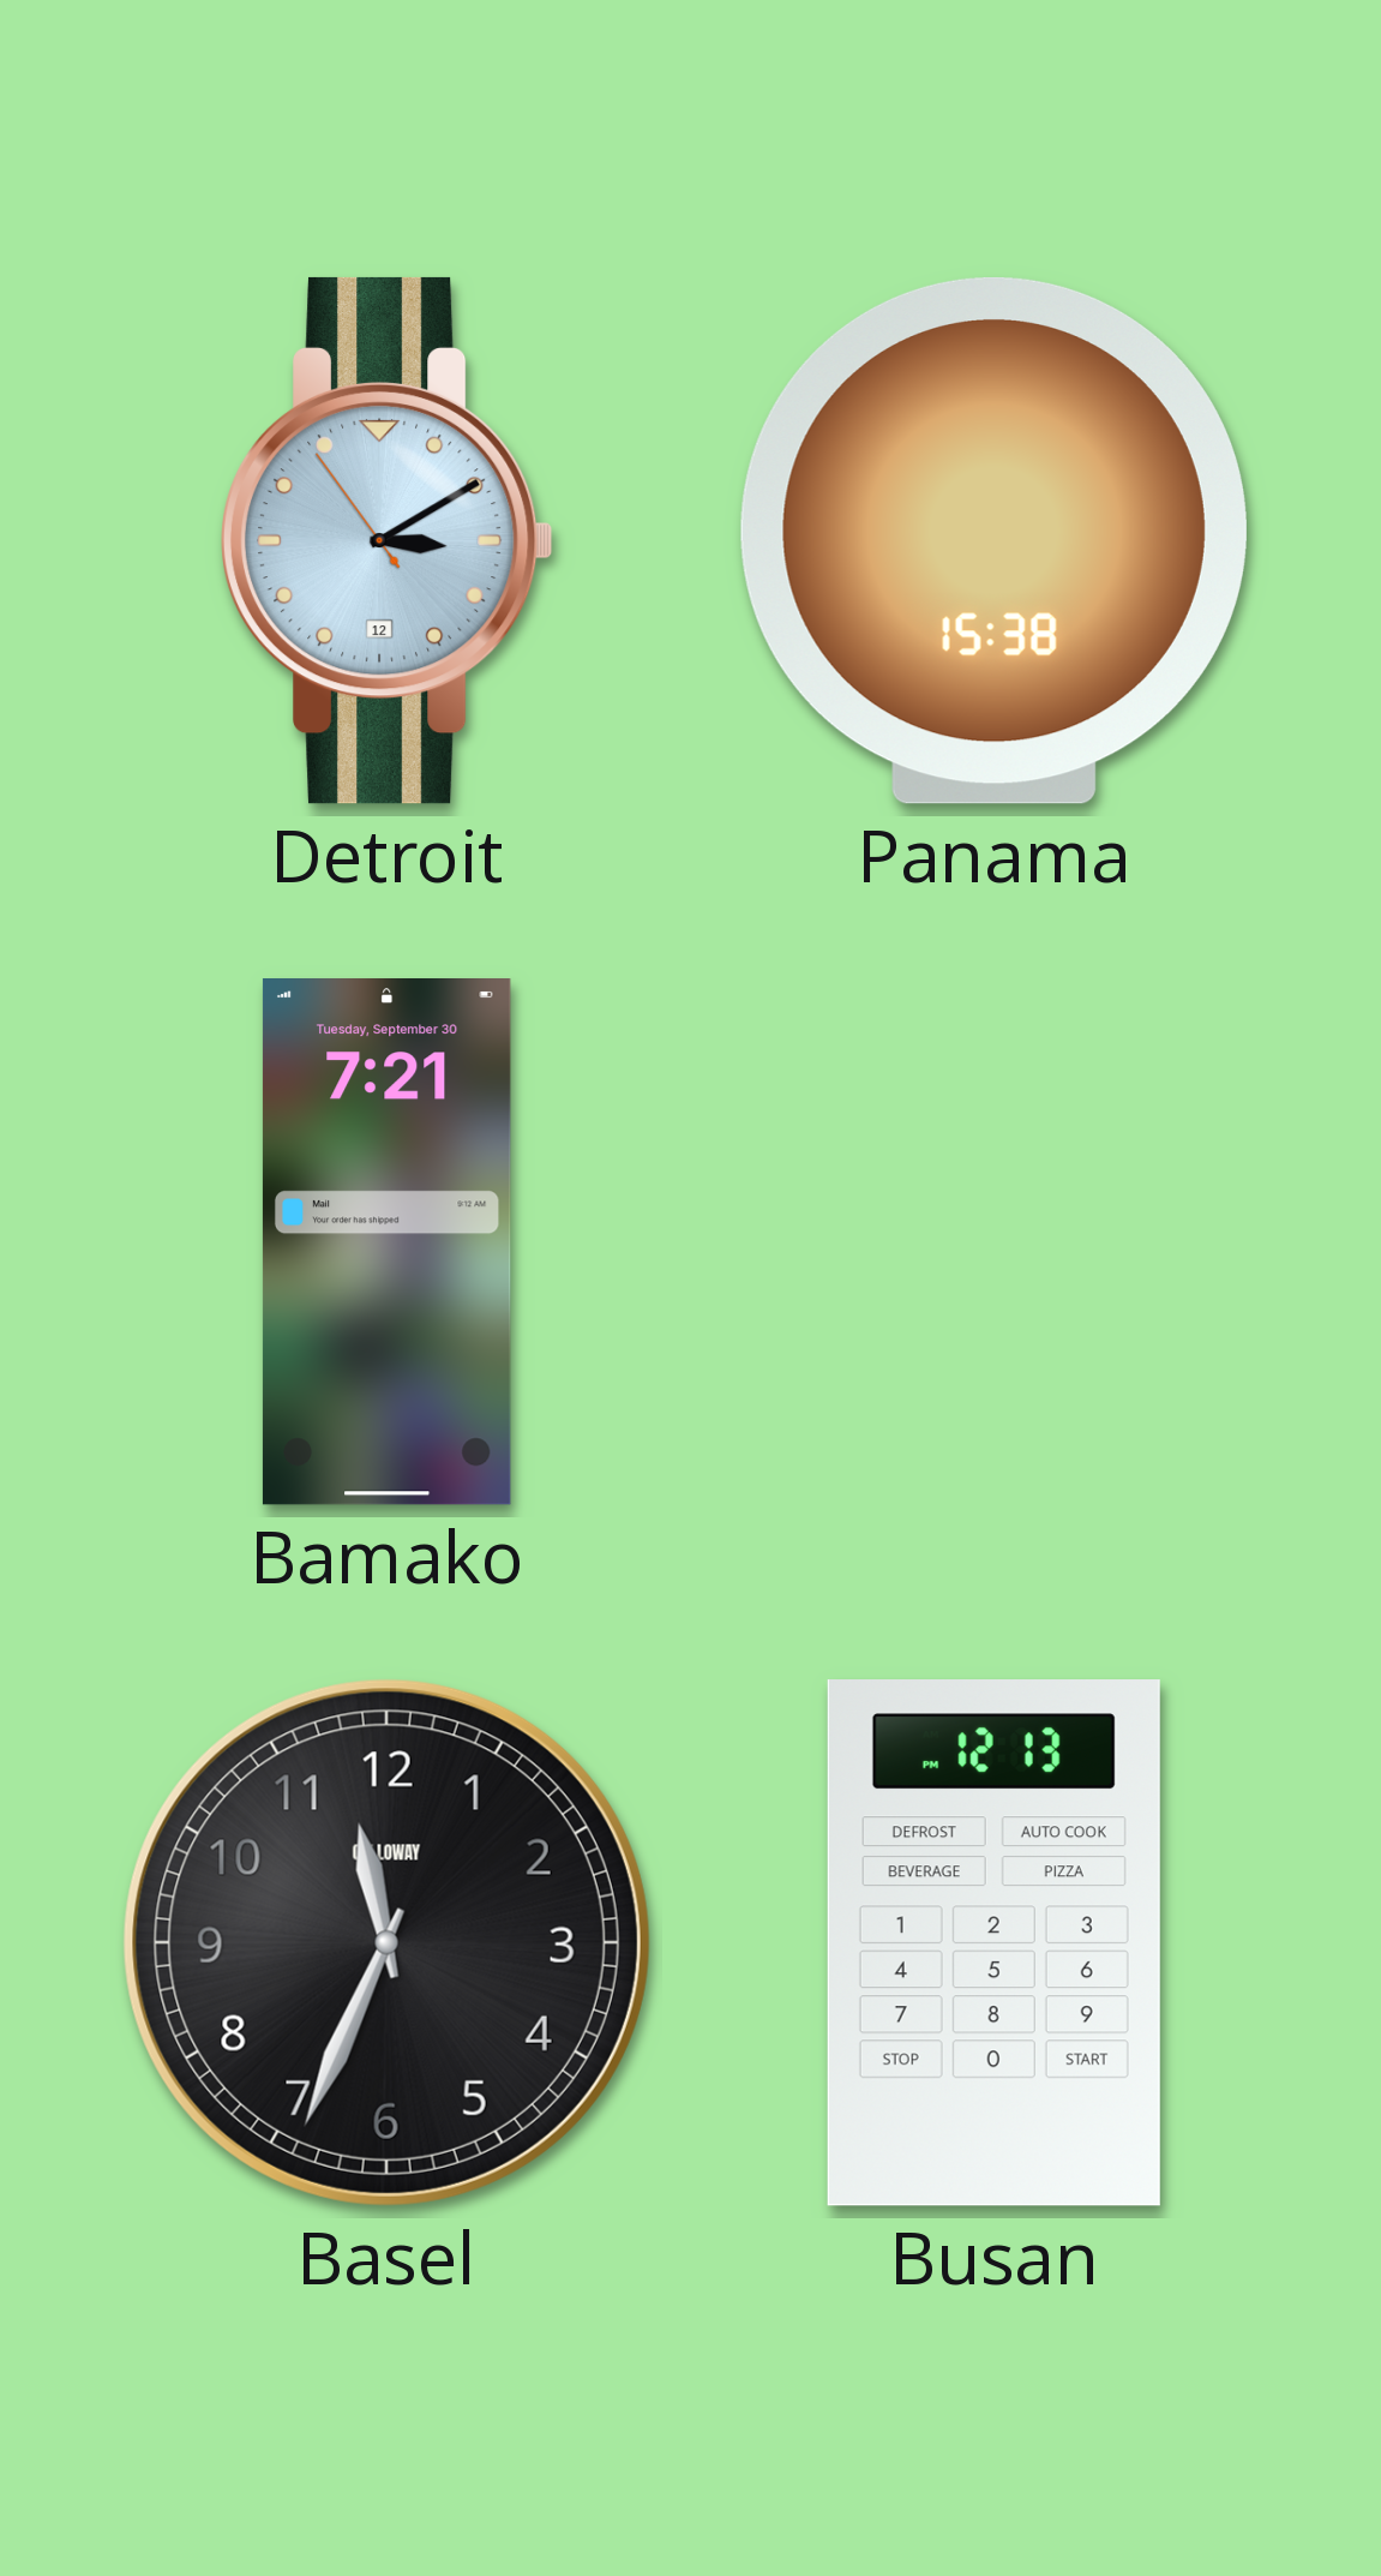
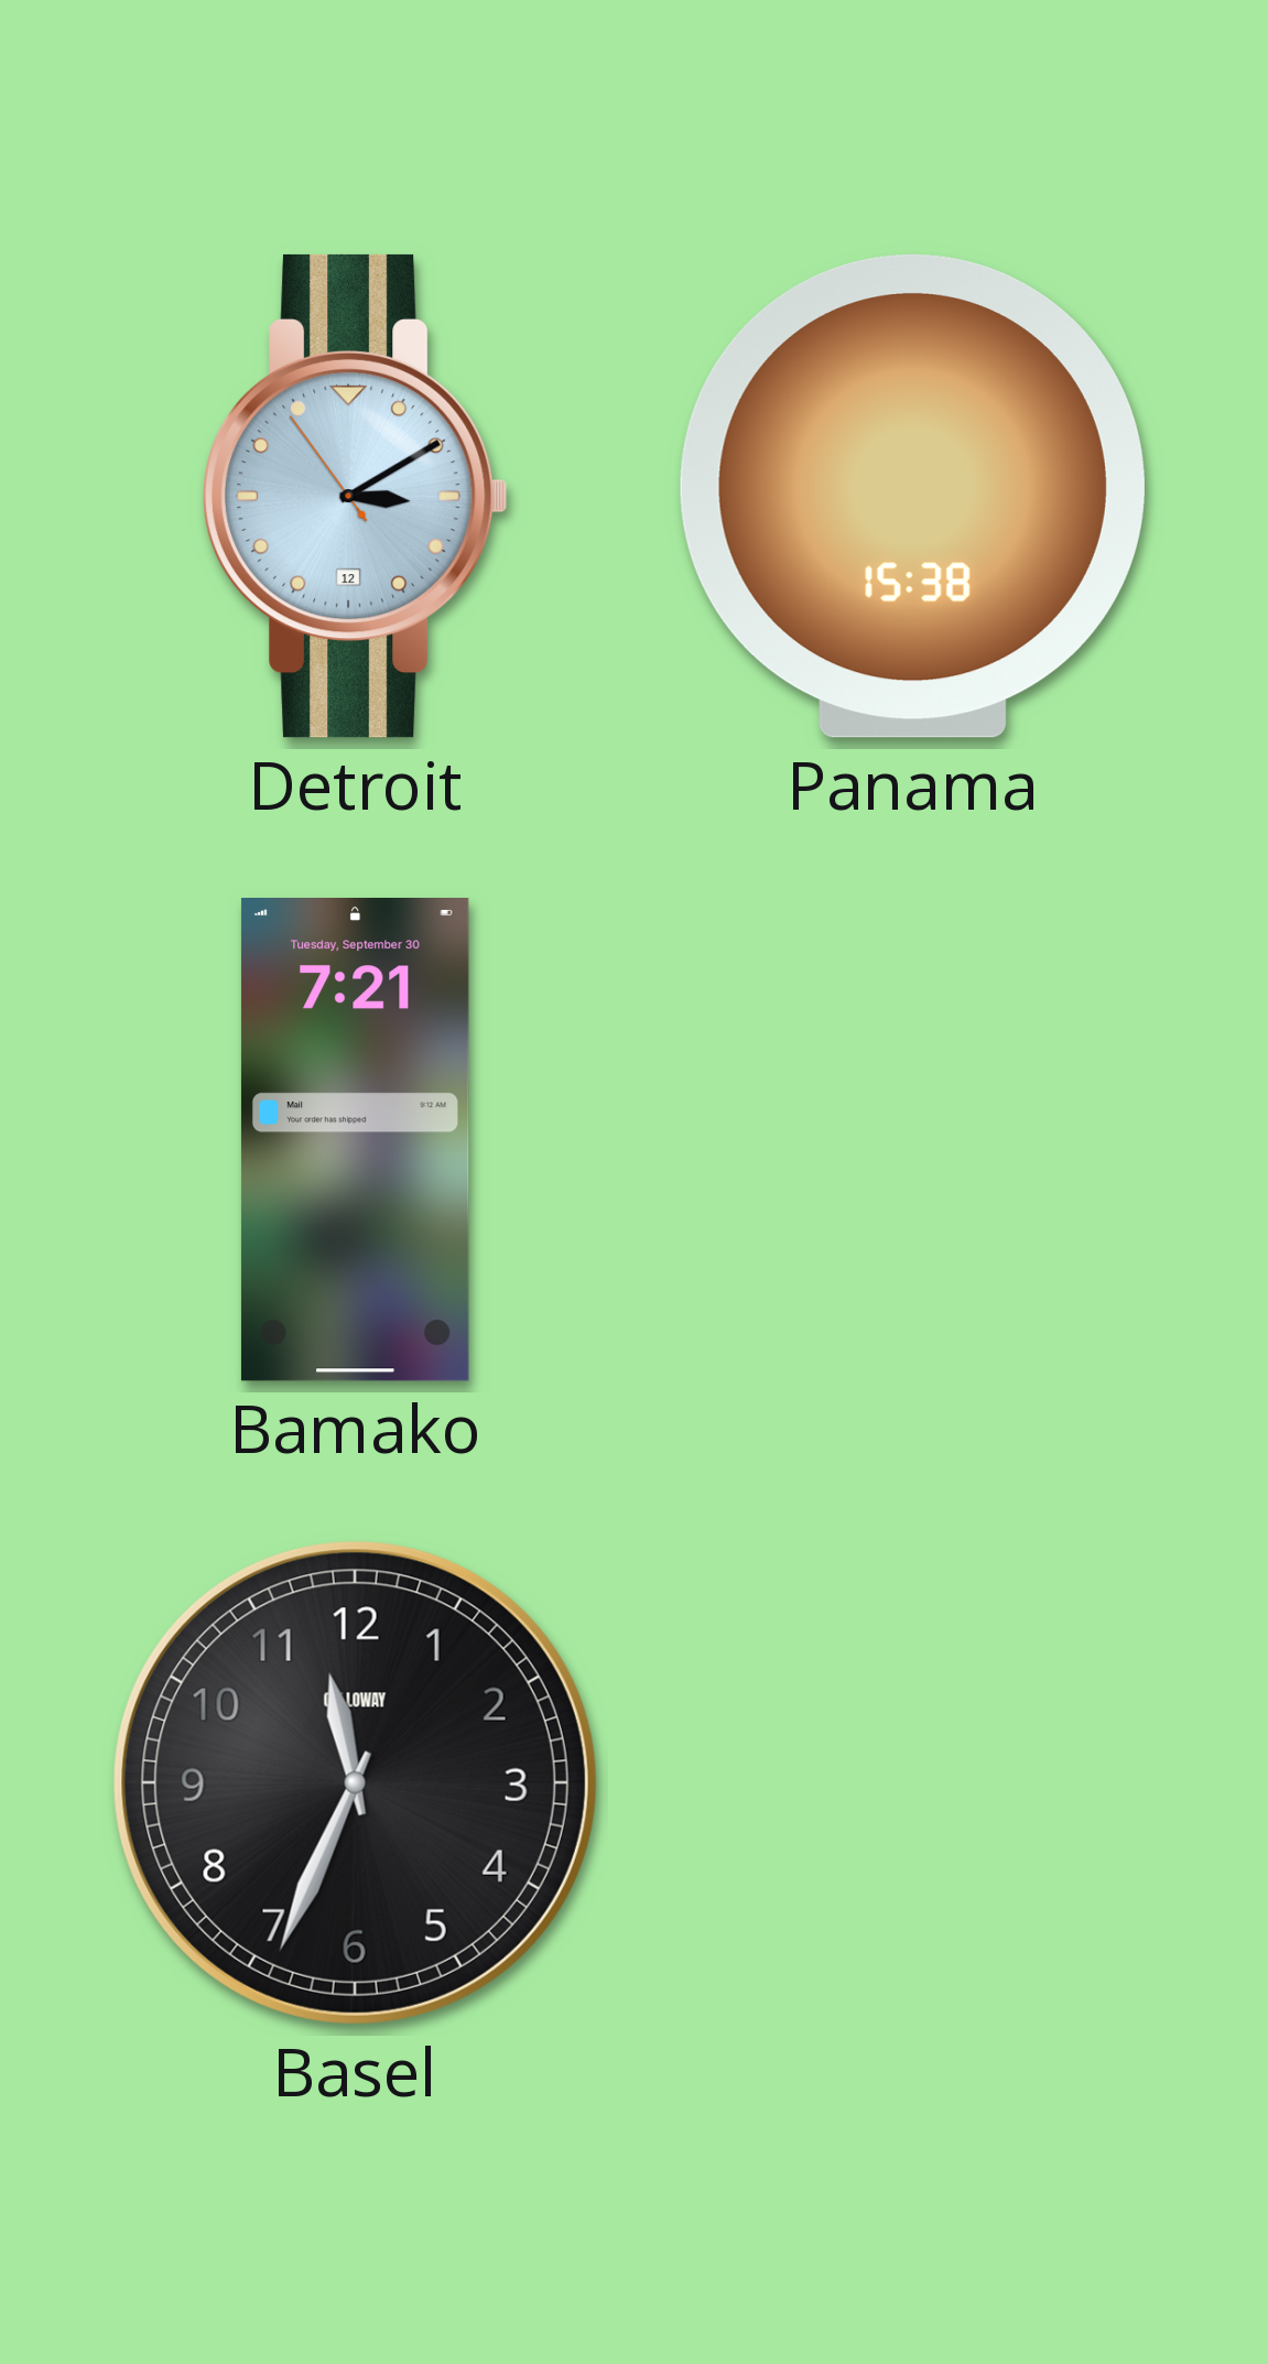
Busan: 12:13 -> none (993, 1943)
